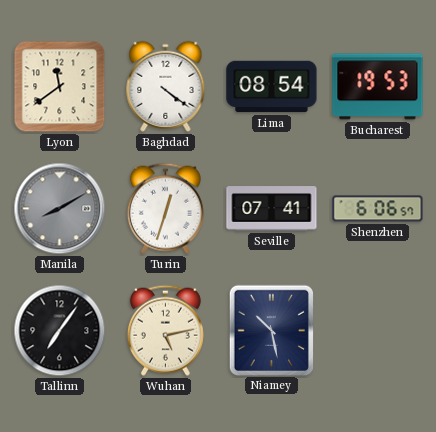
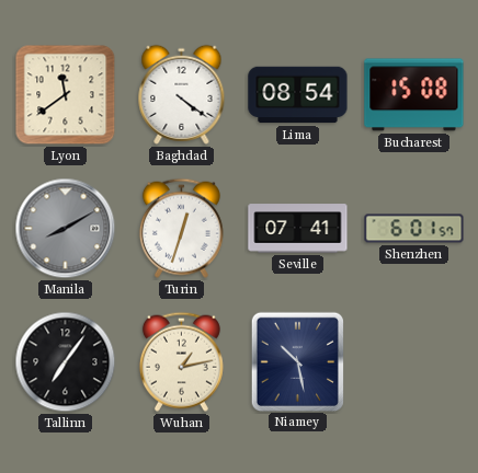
Bucharest: 19:53 -> 15:08 (414, 95)
Shenzhen: 6:06 -> 6:01 (414, 229)
Wuhan: 5:13 -> 1:13 (181, 361)
